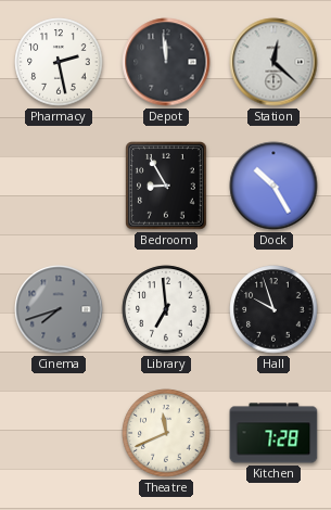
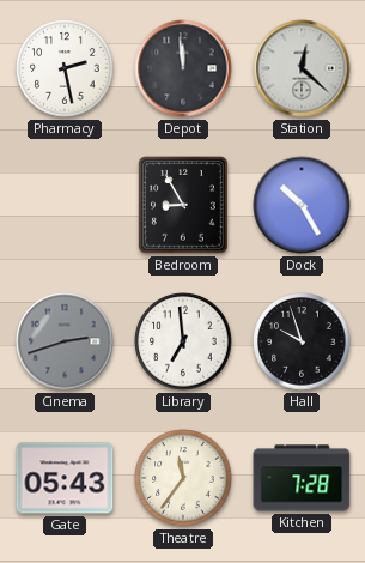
Cinema: 7:42 -> 2:42 (65, 341)
Gate: none -> 05:43 (65, 478)
Theatre: 11:41 -> 11:36 (183, 478)
